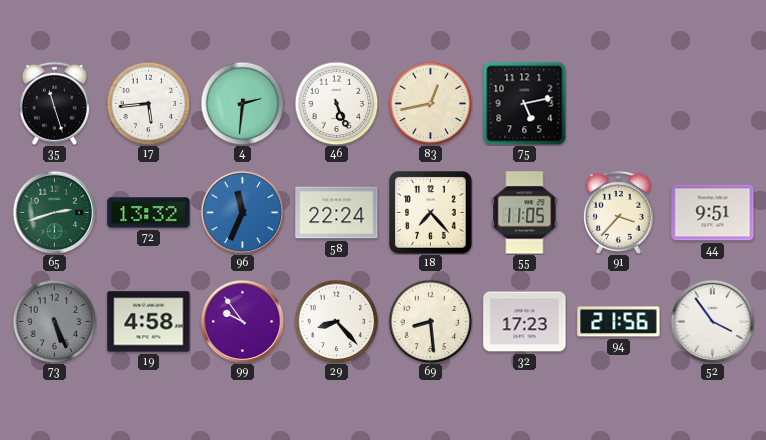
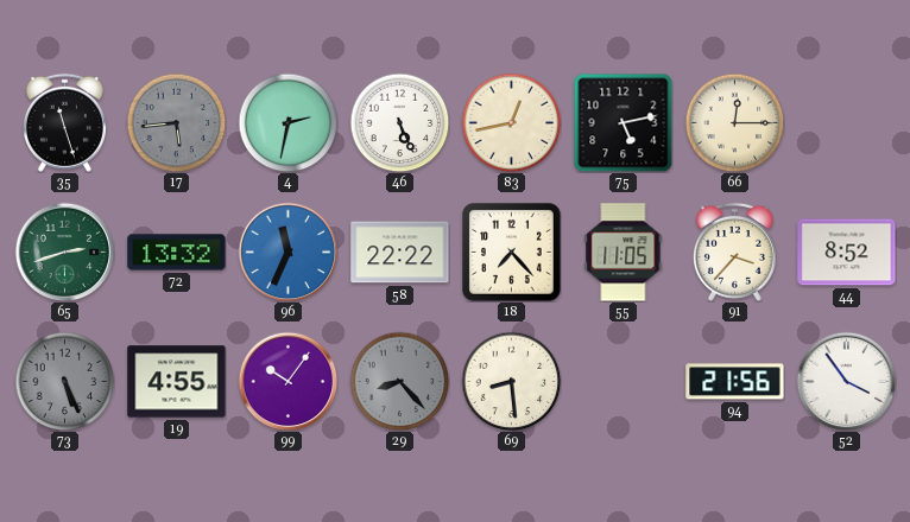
17 dial: white -> grey (176, 122)
4: 2:31 -> 2:32 (287, 122)
66: none -> 12:15 (734, 122)
58: 22:24 -> 22:22 (400, 253)
44: 9:51 -> 8:52 (847, 253)
19: 4:58 -> 4:55 (177, 382)
99: 9:54 -> 10:06 (287, 381)
29 dial: white -> grey (399, 381)
32: 17:23 -> none (525, 322)
